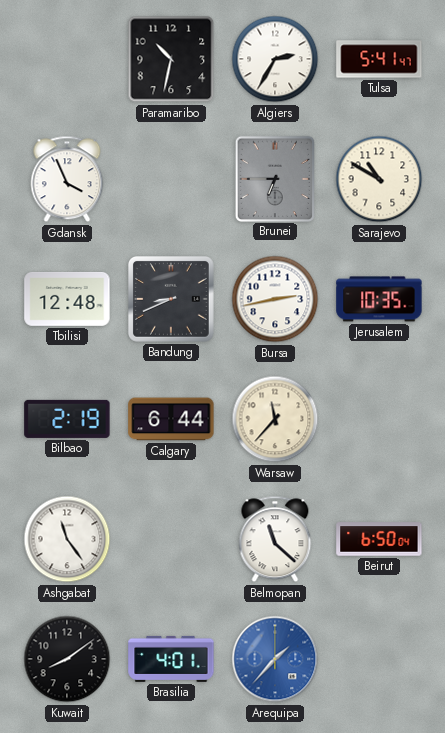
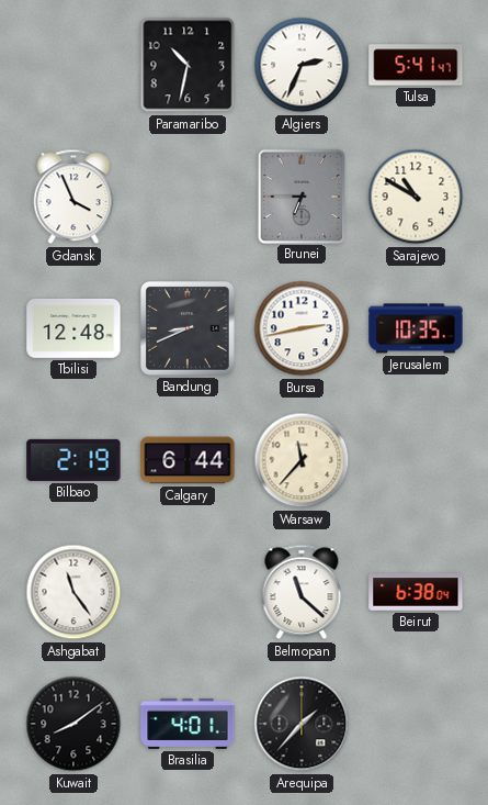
Algiers: 2:35 -> 2:34 (302, 65)
Beirut: 6:50 -> 6:38 (416, 592)
Arequipa dial: blue -> black (302, 724)
